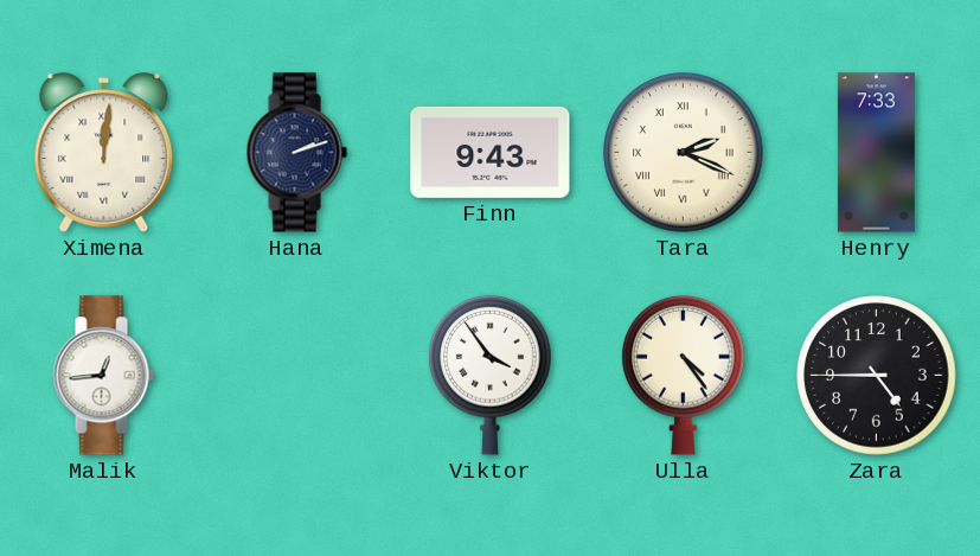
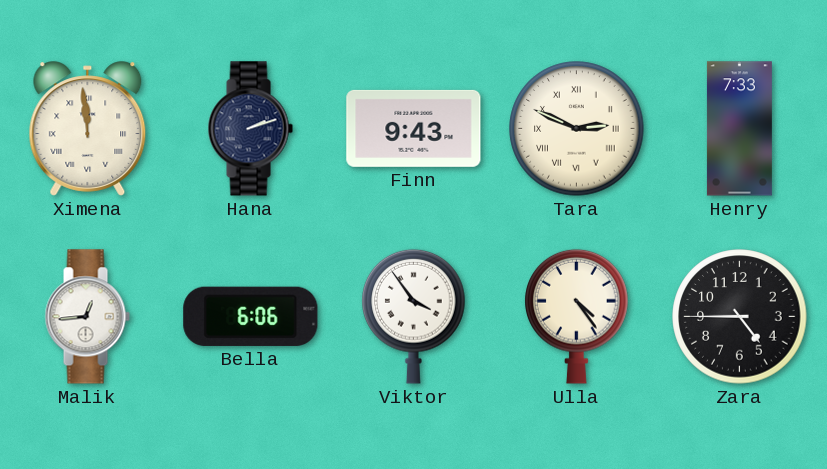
Ximena: 12:01 -> 11:59 (88, 129)
Tara: 2:19 -> 2:49 (577, 129)
Bella: none -> 6:06 (251, 316)
